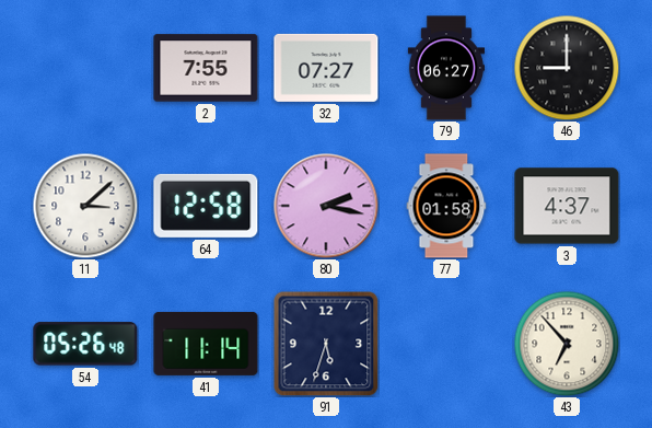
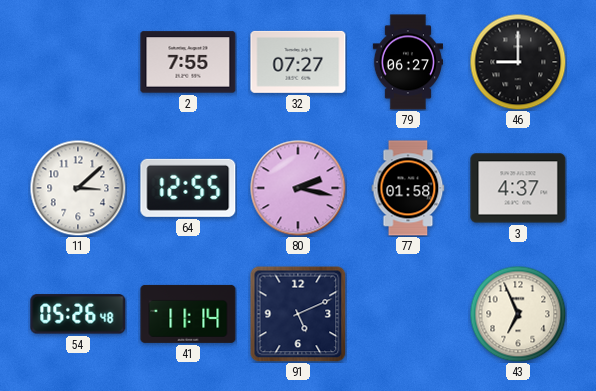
64: 12:58 -> 12:55 (188, 188)
91: 5:33 -> 5:11 (298, 314)
43: 6:53 -> 6:56 (518, 314)
